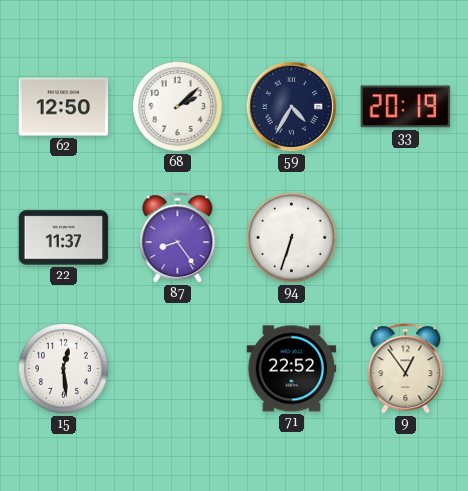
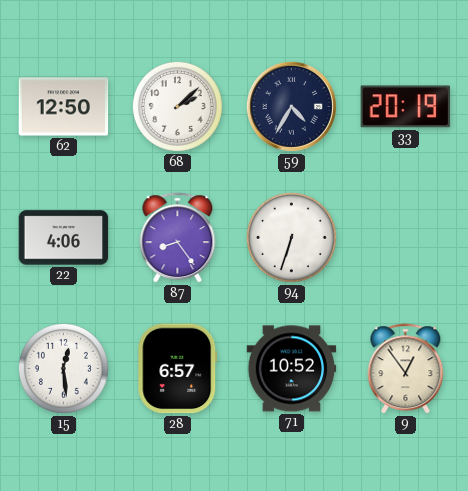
22: 11:37 -> 4:06 (64, 238)
28: none -> 6:57 (178, 369)
71: 22:52 -> 10:52 (292, 369)
